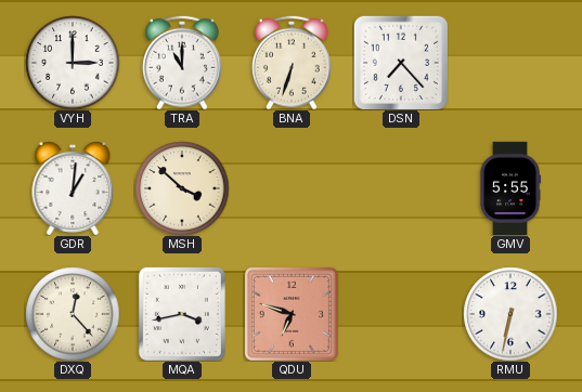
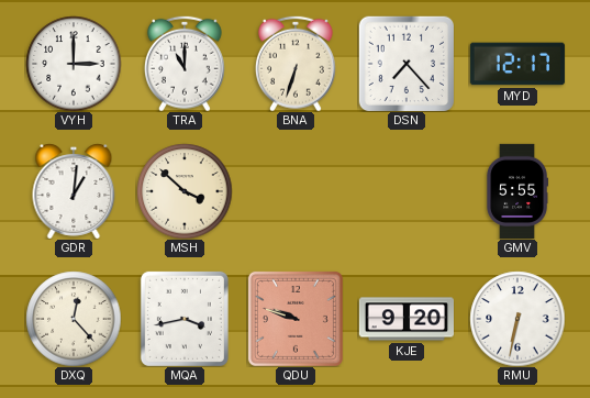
MYD: none -> 12:17 (517, 64)
QDU: 6:48 -> 9:48 (296, 319)
KJE: none -> 9:20 (405, 319)
